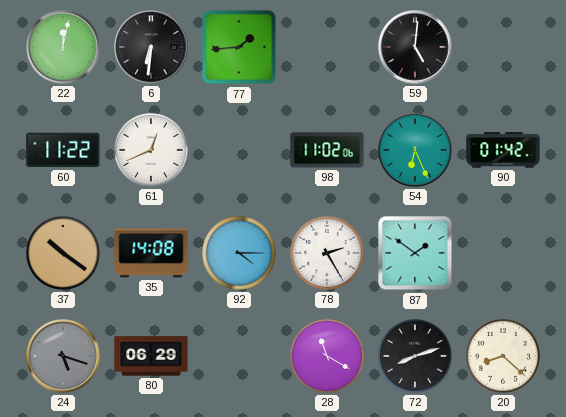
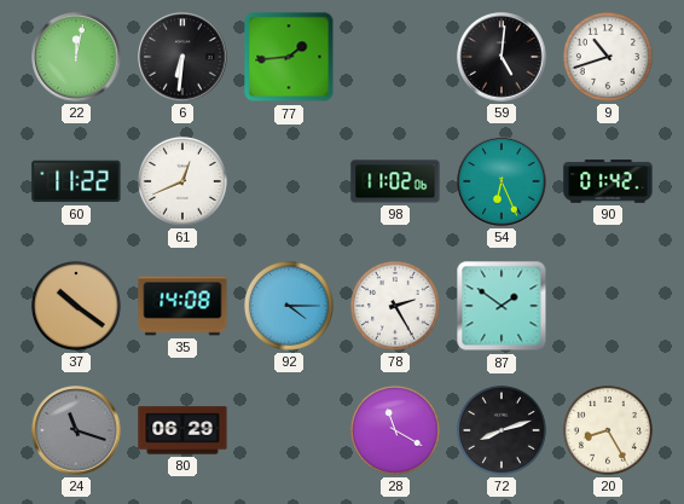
9: none -> 10:42 (608, 57)
24: 5:18 -> 11:18 (76, 430)
20: 8:22 -> 8:25 (608, 430)
